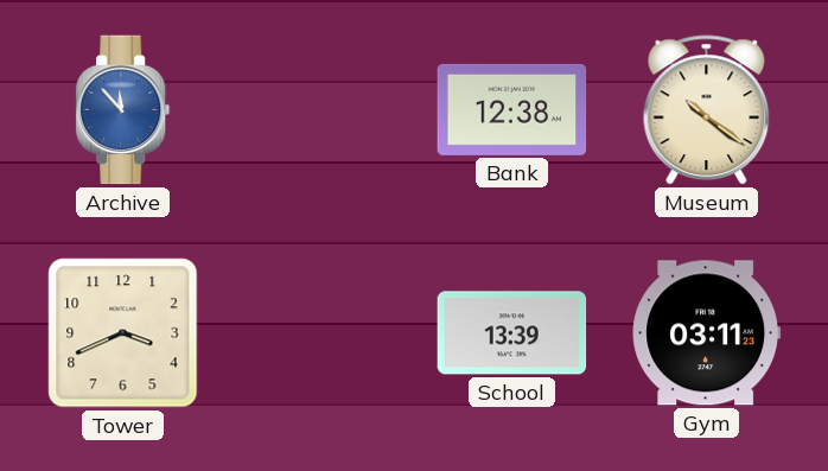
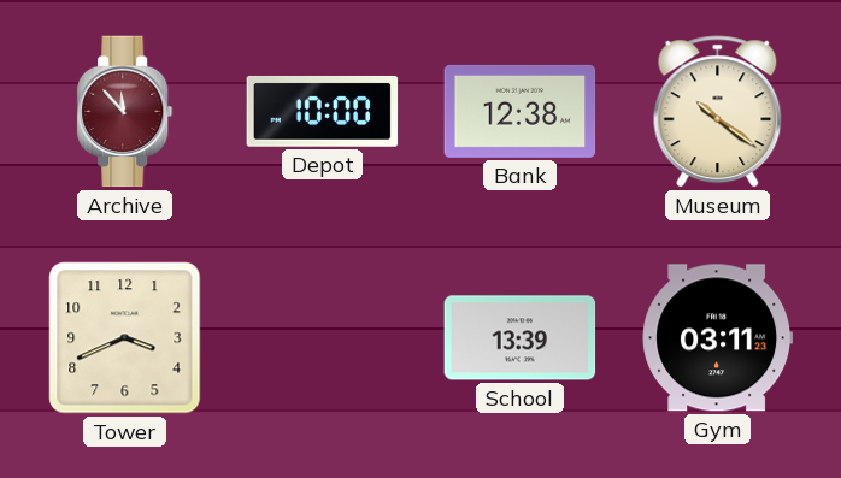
Archive dial: blue -> burgundy (125, 112)
Depot: none -> 10:00 (323, 111)
